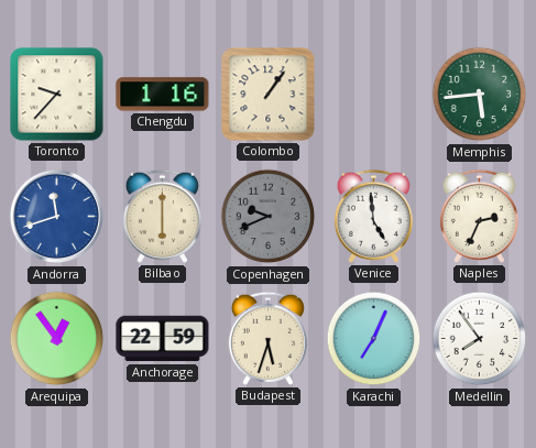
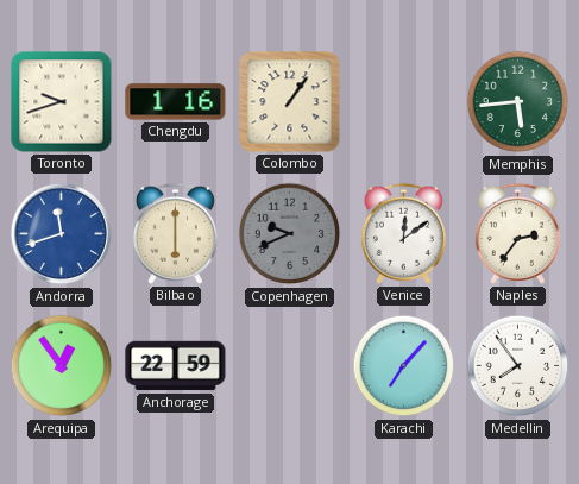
Toronto: 9:37 -> 9:42 (62, 102)
Venice: 4:59 -> 12:09 (403, 233)
Naples: 2:34 -> 2:36 (517, 233)
Budapest: 5:33 -> none (267, 338)
Karachi: 7:04 -> 7:07 (404, 366)
